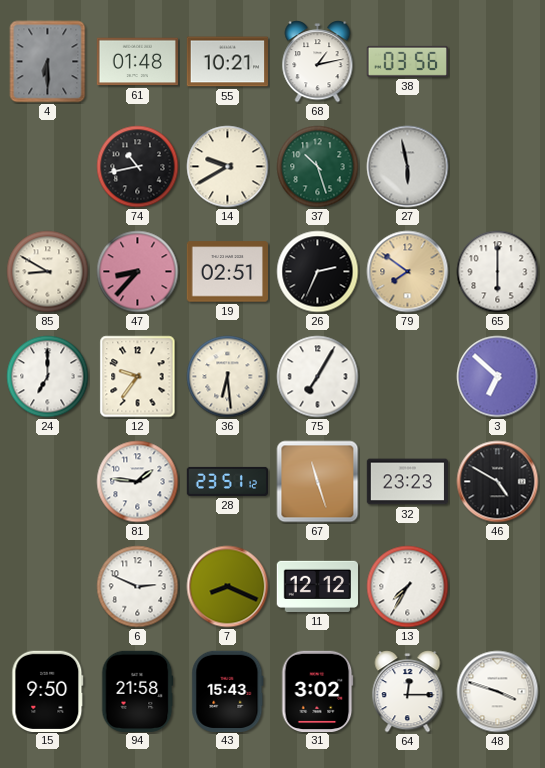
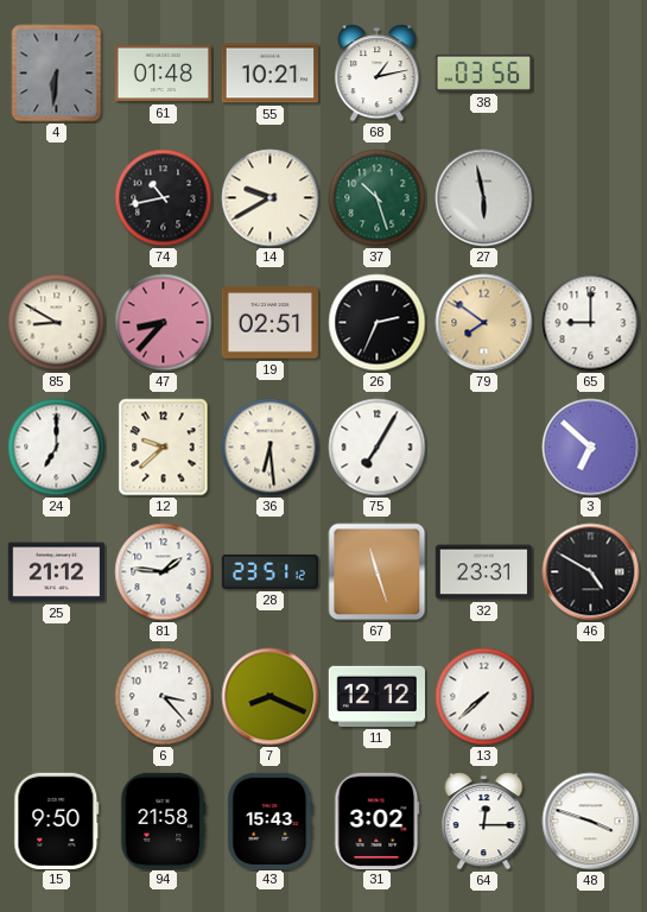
4: 6:30 -> 6:31 (57, 74)
65: 6:00 -> 9:00 (591, 323)
12: 9:36 -> 9:38 (164, 448)
25: none -> 21:12 (56, 572)
32: 23:23 -> 23:31 (483, 572)
6: 2:49 -> 3:23 (164, 697)
13: 7:35 -> 7:38 (484, 697)
